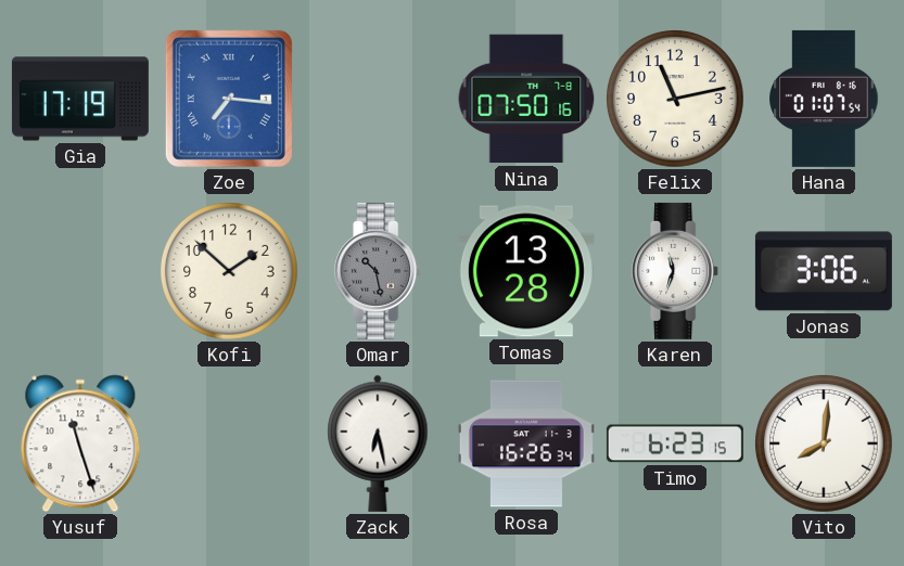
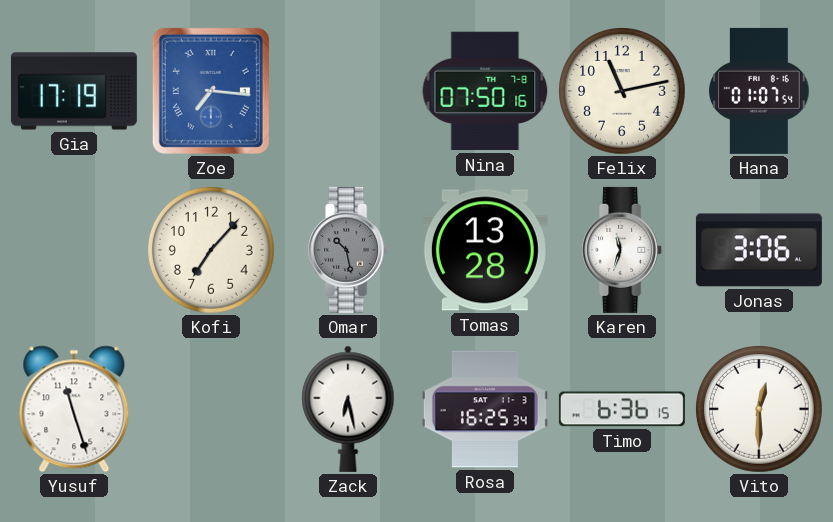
Kofi: 1:52 -> 7:07 (212, 251)
Rosa: 16:26 -> 16:25 (485, 409)
Timo: 6:23 -> 6:36 (622, 409)
Vito: 8:01 -> 12:30 (760, 410)
